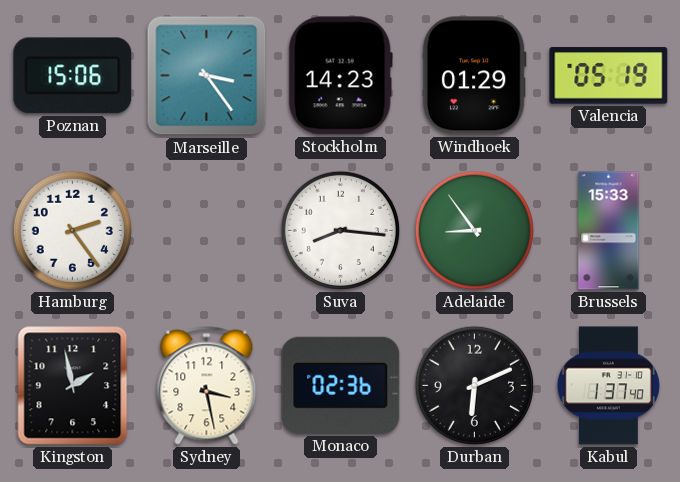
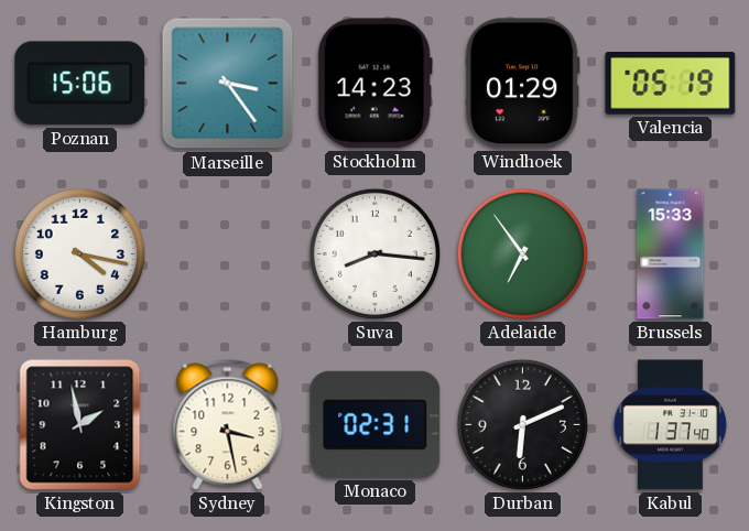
Hamburg: 2:24 -> 4:17 (79, 253)
Adelaide: 8:54 -> 6:54 (522, 253)
Monaco: 02:36 -> 02:31 (376, 424)
